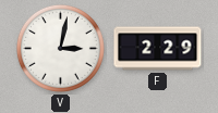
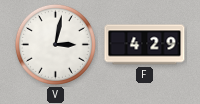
F: 2:29 -> 4:29 (145, 45)
